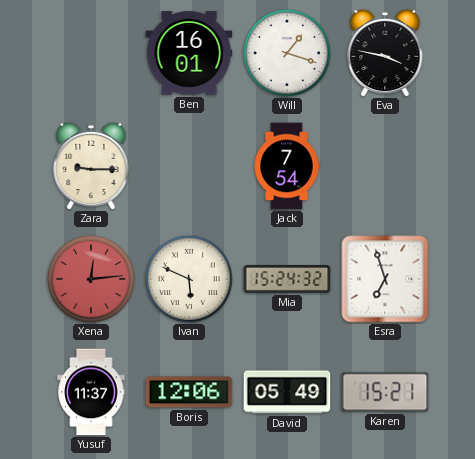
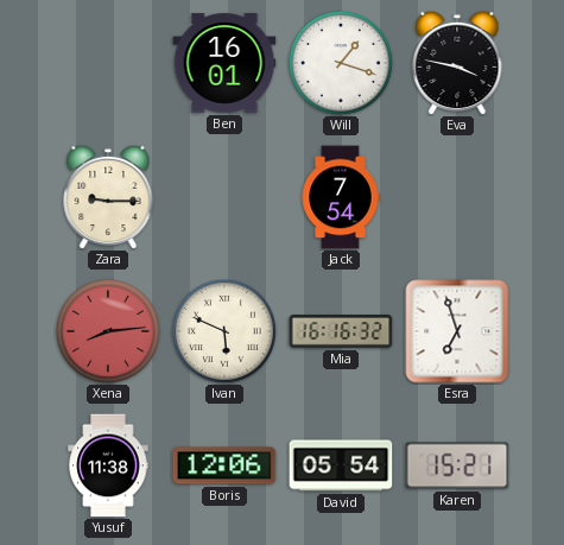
Xena: 12:14 -> 8:14 (108, 331)
Mia: 15:24 -> 16:16 (341, 332)
Yusuf: 11:37 -> 11:38 (108, 465)
David: 05:49 -> 05:54 (341, 465)
